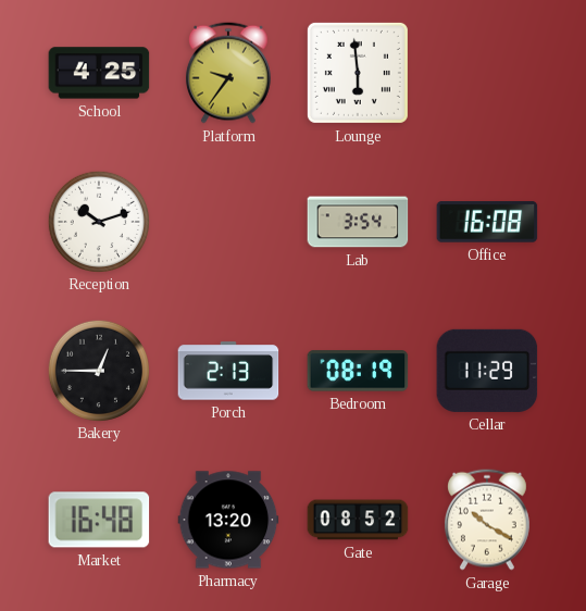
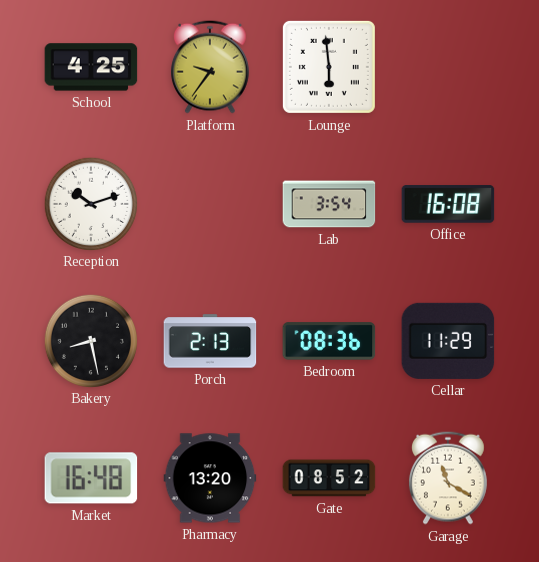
Bakery: 12:45 -> 8:28 (90, 340)
Bedroom: 08:19 -> 08:36 (329, 341)
Garage: 10:20 -> 11:20 (448, 478)
